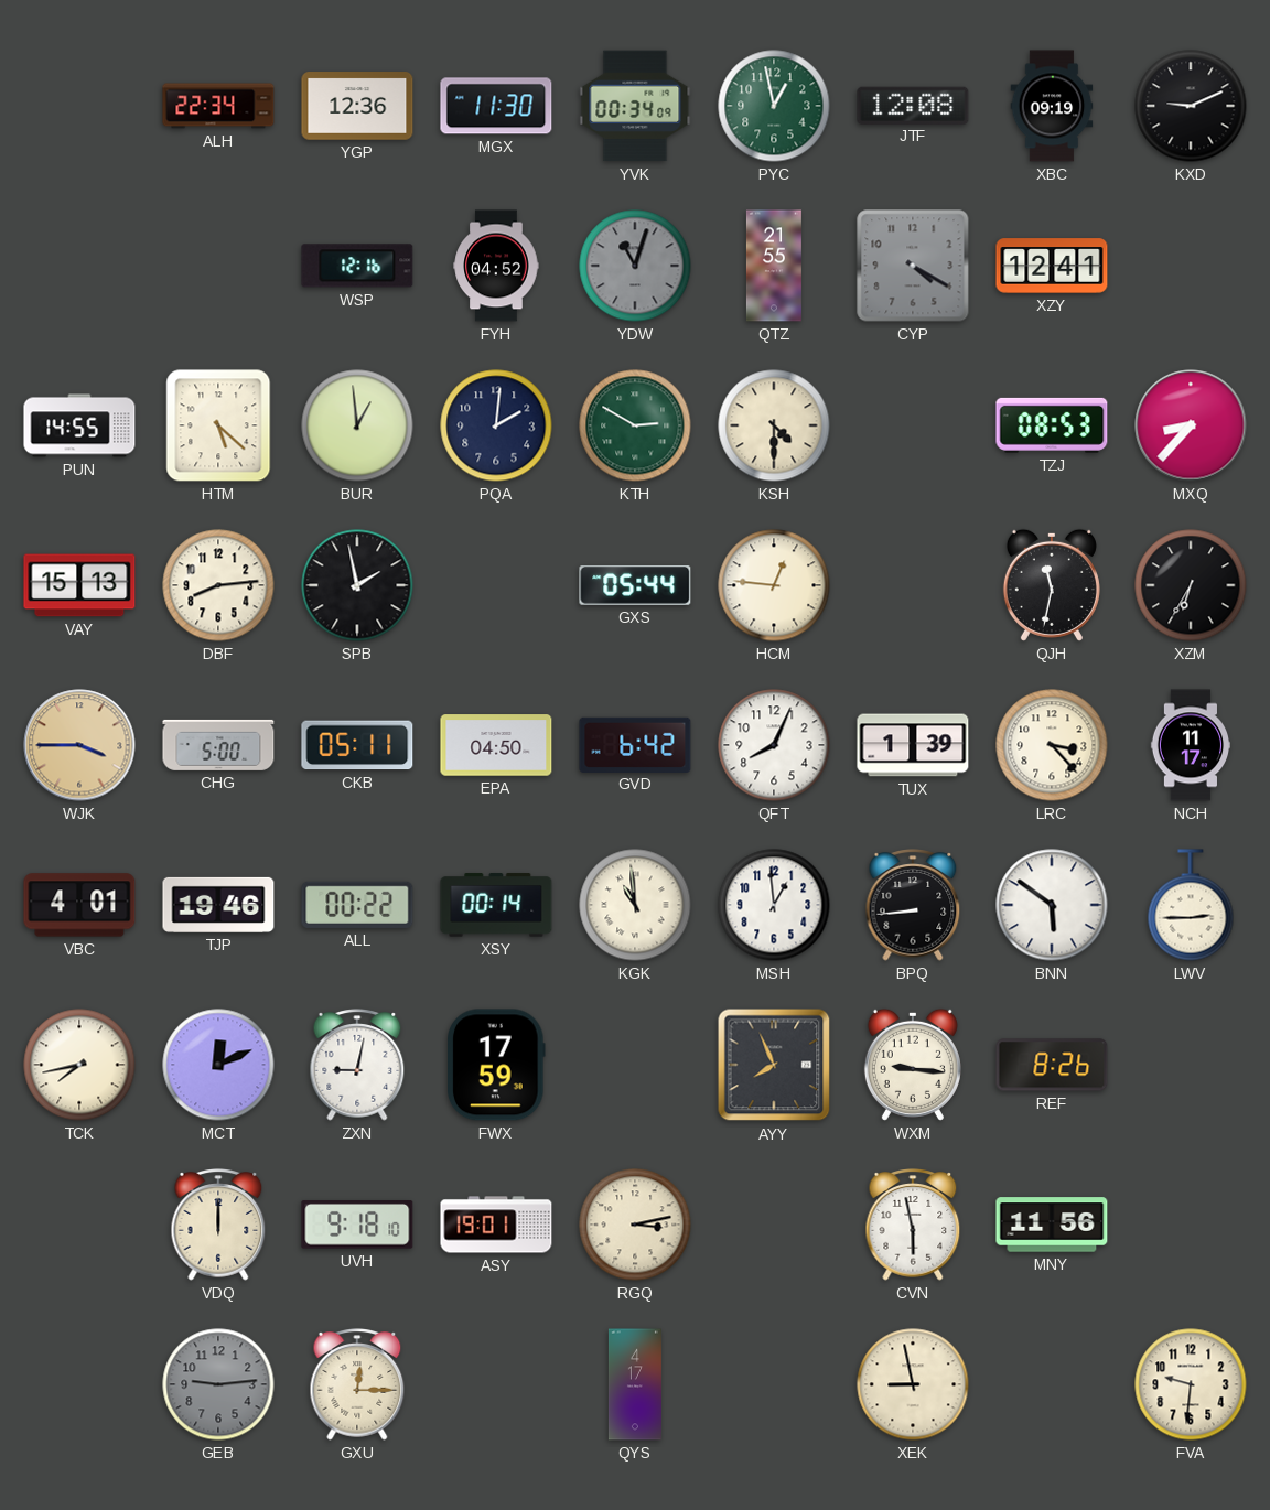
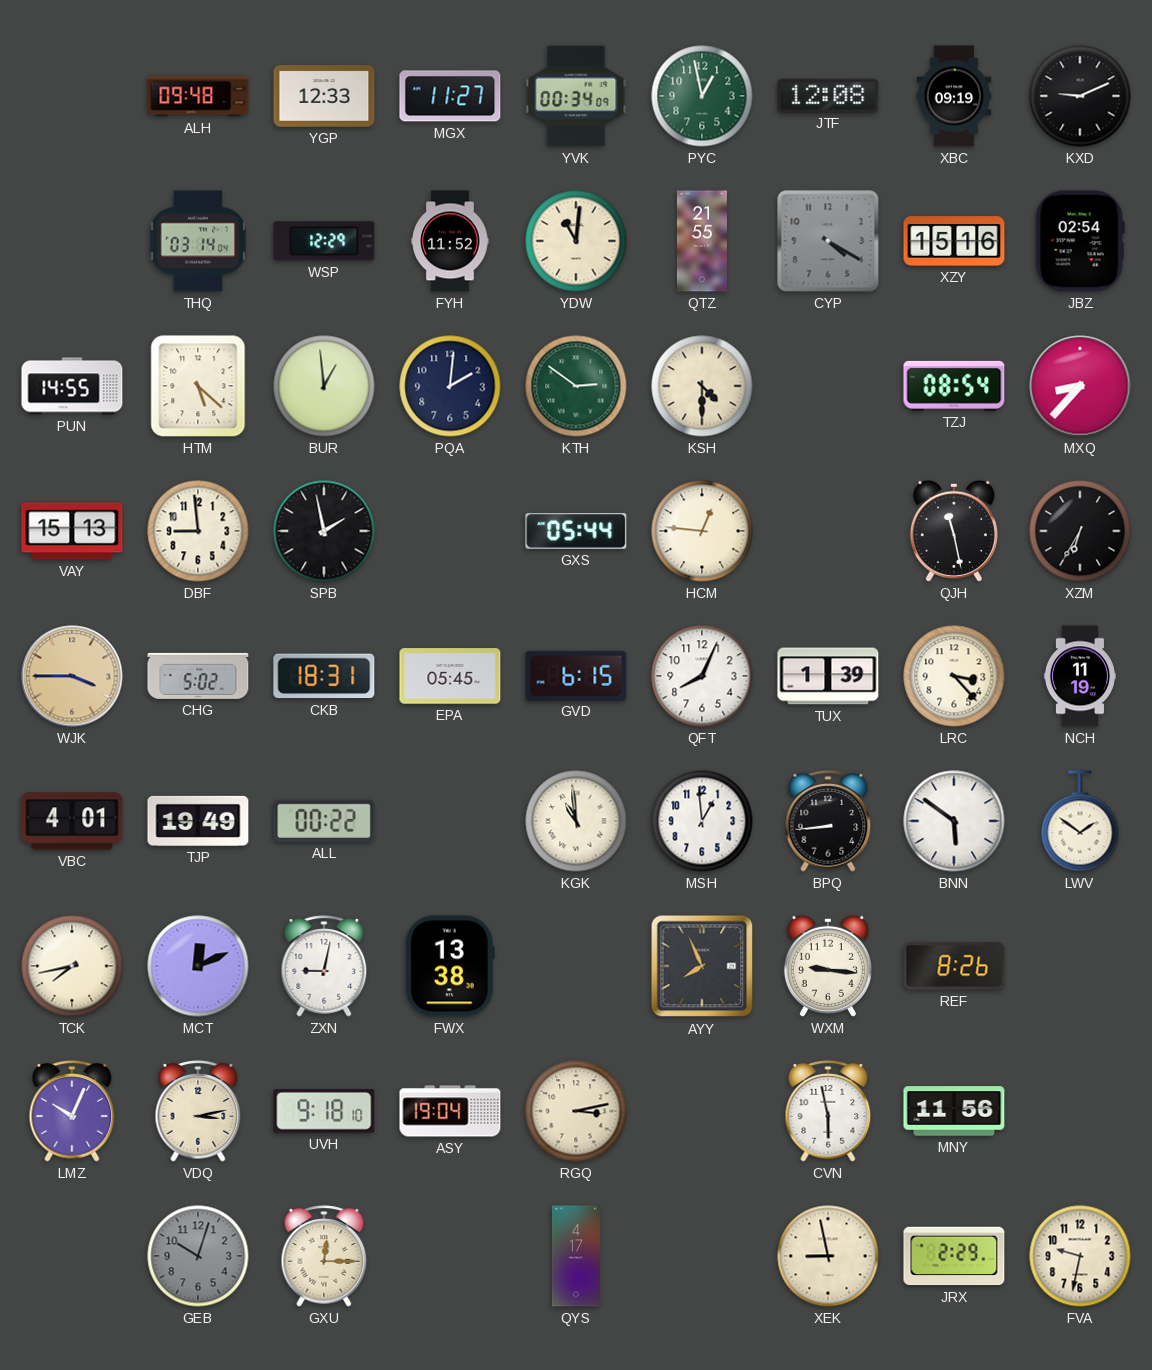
ALH: 22:34 -> 09:48 (198, 96)
YGP: 12:36 -> 12:33 (324, 96)
MGX: 11:30 -> 11:27 (450, 96)
THQ: none -> 03:14 (198, 241)
WSP: 12:16 -> 12:29 (324, 241)
FYH: 04:52 -> 11:52 (450, 241)
YDW: 11:03 -> 11:01 (576, 241)
YDW dial: grey -> cream (576, 241)
XZY: 12:41 -> 15:16 (954, 241)
JBZ: none -> 02:54 (1080, 241)
KTH: 2:50 -> 2:51 (576, 386)
TZJ: 08:53 -> 08:54 (954, 386)
DBF: 8:14 -> 8:59 (198, 531)
QJH: 11:32 -> 11:28 (954, 531)
CHG: 5:00 -> 5:02 (198, 676)
CKB: 05:11 -> 18:31 (324, 676)
EPA: 04:50 -> 05:45 (450, 676)
GVD: 6:42 -> 6:15 (576, 675)
NCH: 11:17 -> 11:19 (1079, 676)
TJP: 19:46 -> 19:49 (198, 821)
XSY: 00:14 -> none (496, 905)
LWV: 2:45 -> 1:51 (1080, 821)
FWX: 17:59 -> 13:38 (450, 966)
LMZ: none -> 10:04 (72, 1111)
VDQ: 12:00 -> 3:13 (198, 1111)
ASY: 19:01 -> 19:04 (450, 1111)
GEB: 9:14 -> 10:03 (198, 1256)
JRX: none -> 2:29 (954, 1256)
FVA: 9:31 -> 9:32 (1080, 1256)
